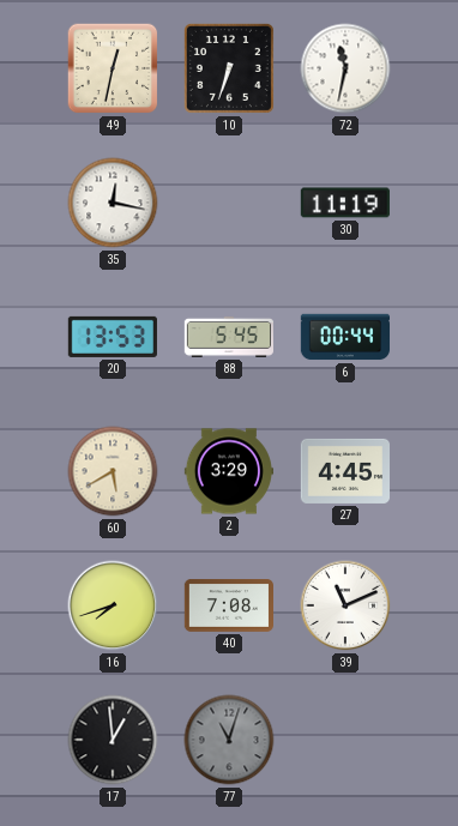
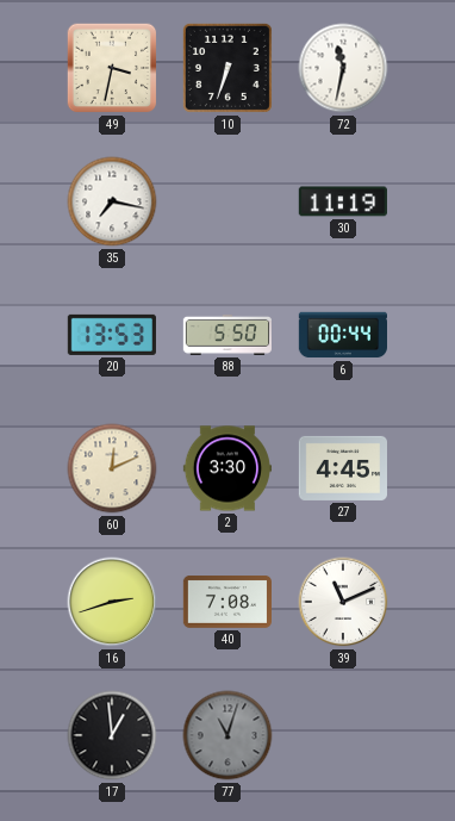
49: 12:32 -> 3:32 (112, 68)
35: 12:17 -> 7:17 (112, 201)
88: 5:45 -> 5:50 (226, 335)
60: 5:40 -> 12:11 (112, 468)
2: 3:29 -> 3:30 (226, 468)
16: 7:42 -> 2:42 (112, 602)
